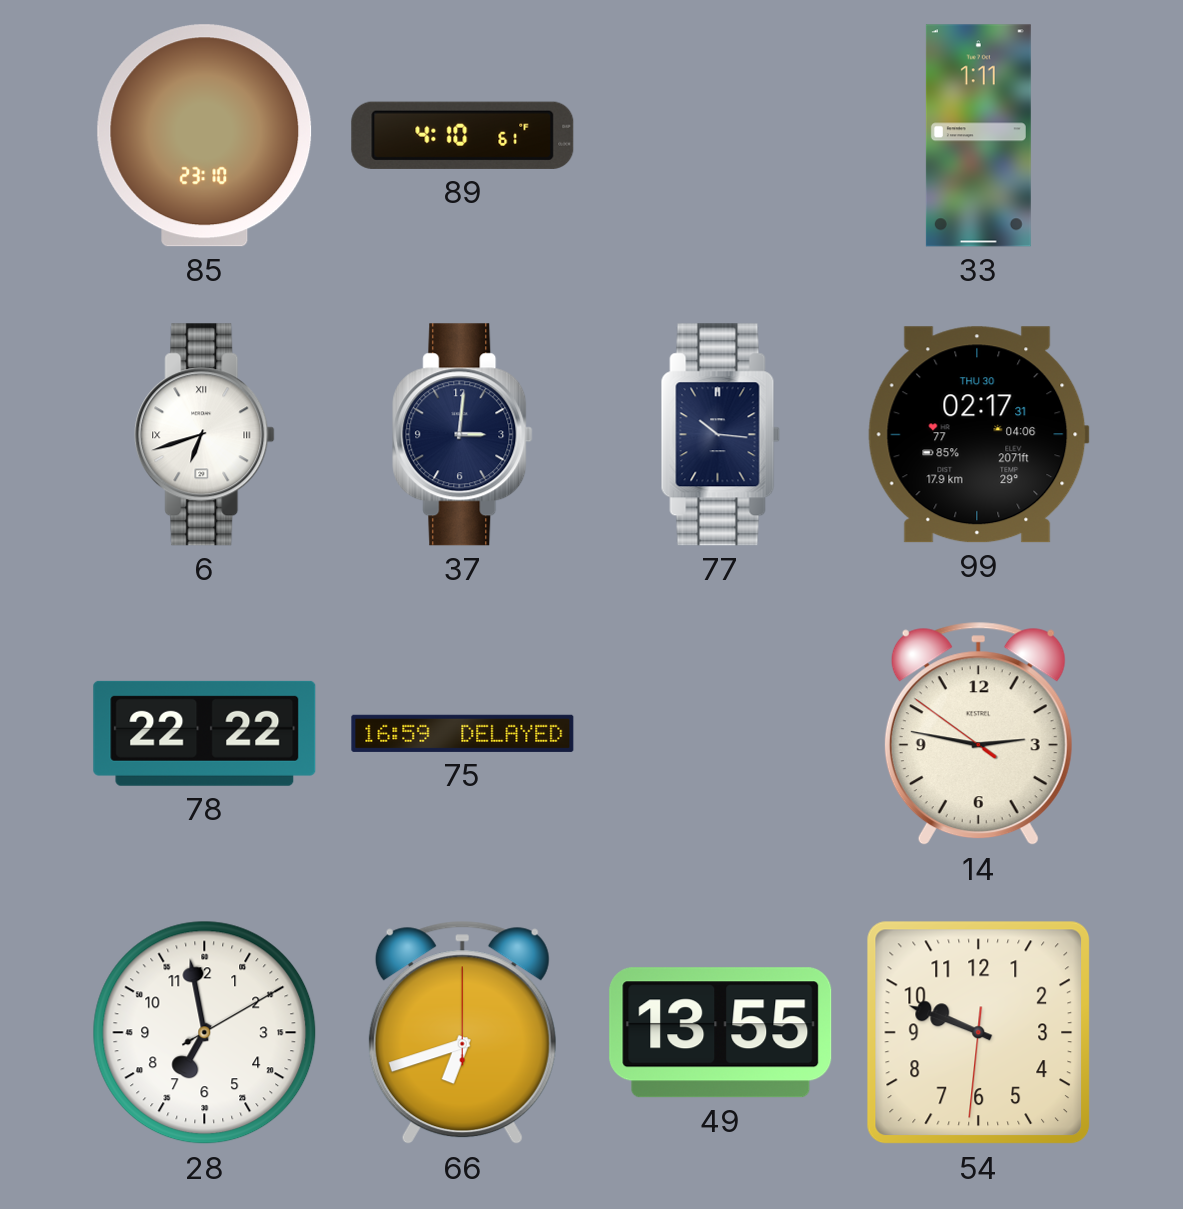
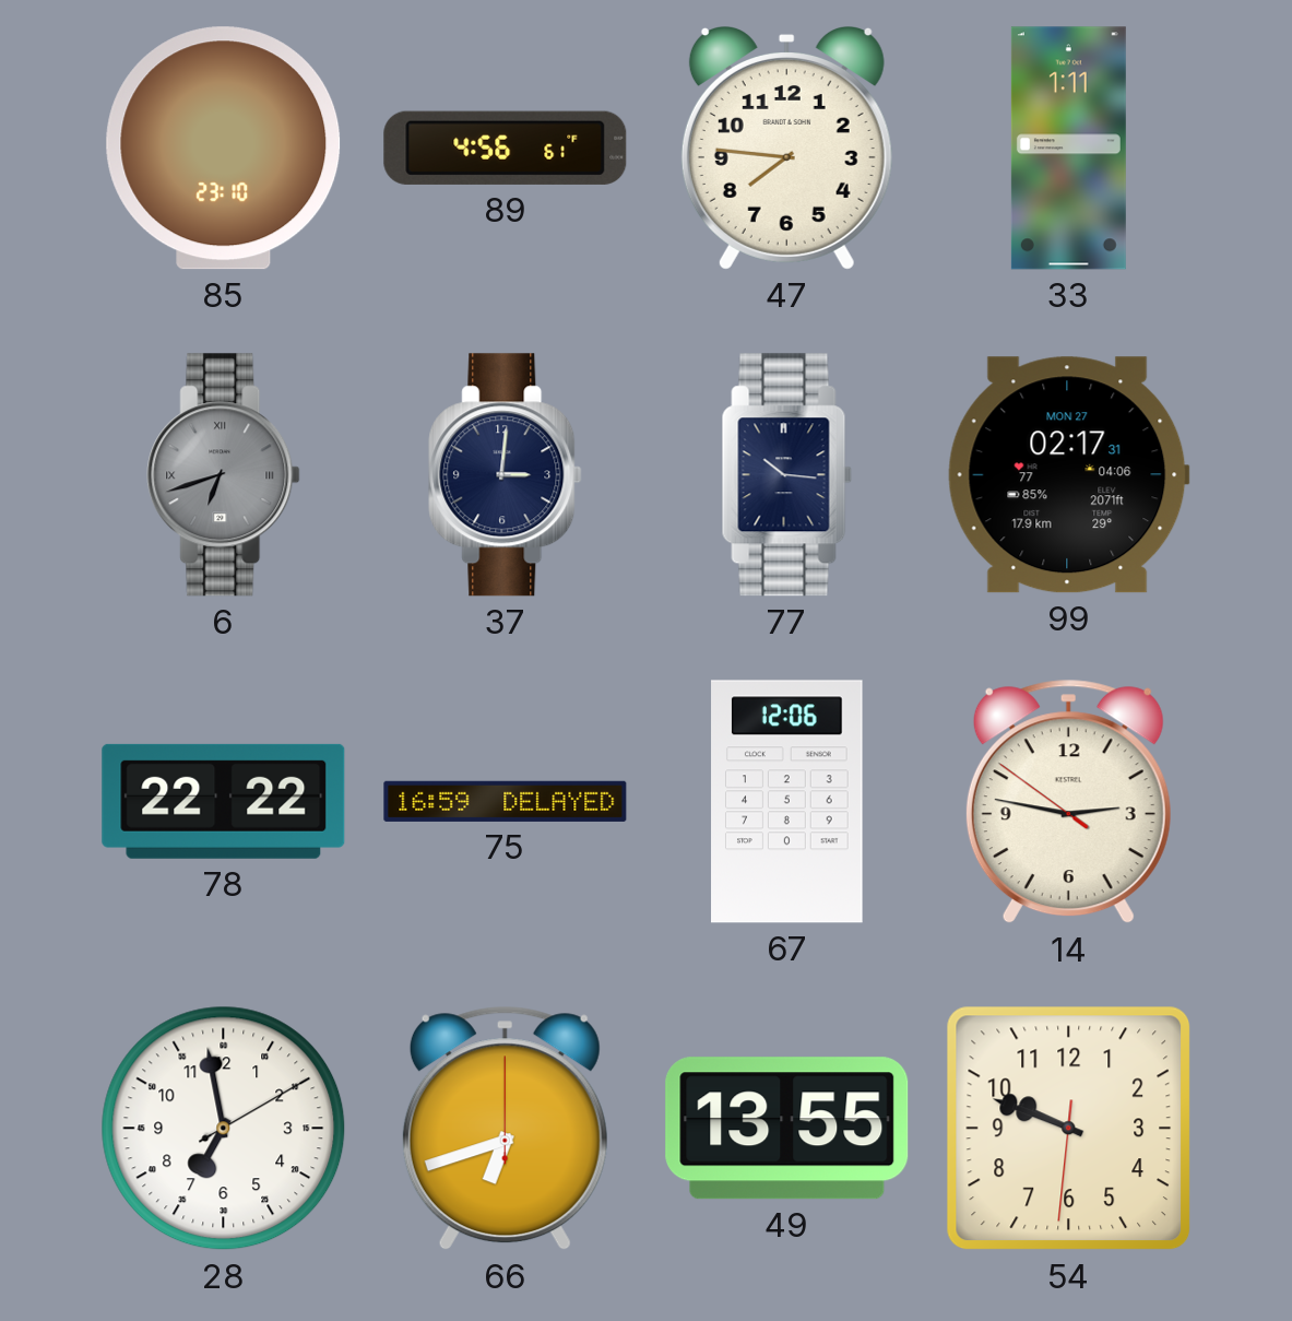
89: 4:10 -> 4:56 (506, 148)
47: none -> 7:46 (786, 149)
6 dial: white -> grey (224, 475)
99 date: THU 30 -> MON 27 (1068, 475)
67: none -> 12:06 (787, 802)
